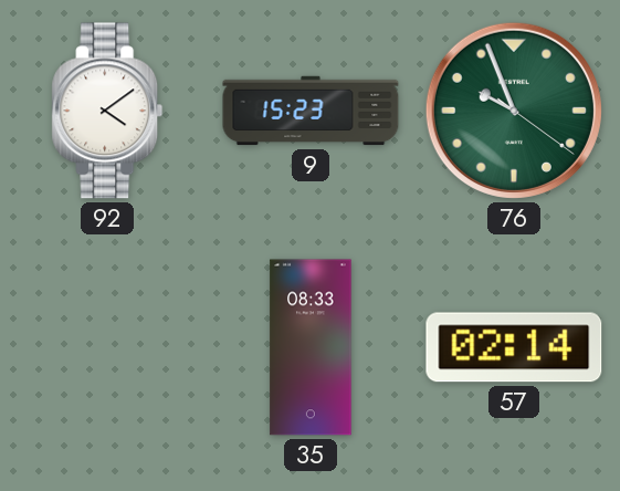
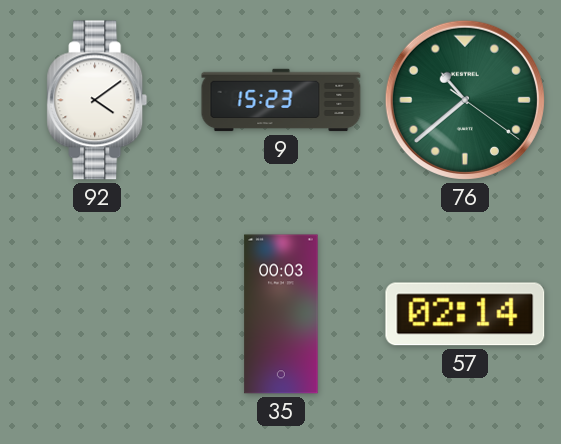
76: 9:56 -> 10:38 (465, 100)
35: 08:33 -> 00:03 (281, 314)
